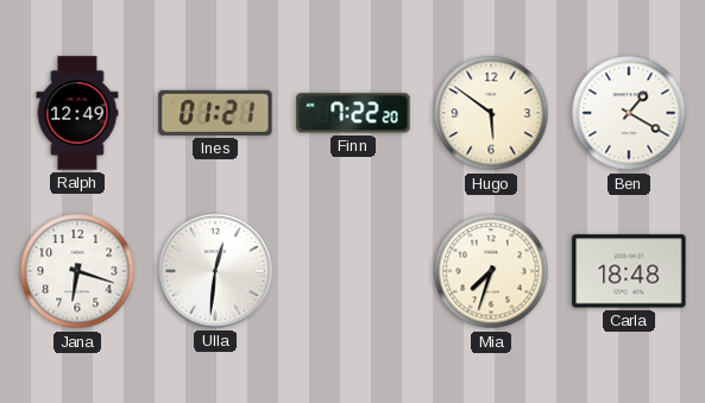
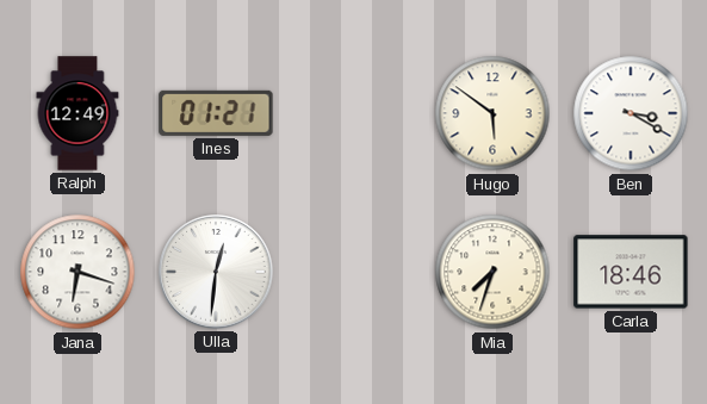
Finn: 7:22 -> none (353, 113)
Ben: 1:20 -> 3:20 (631, 113)
Carla: 18:48 -> 18:46 (631, 272)
